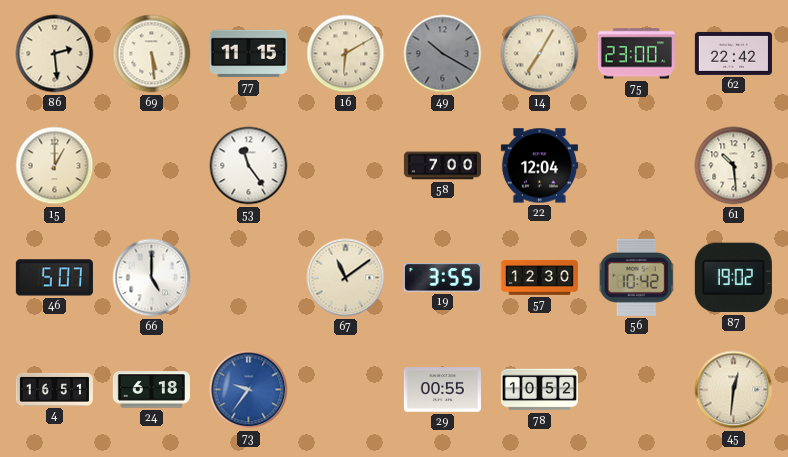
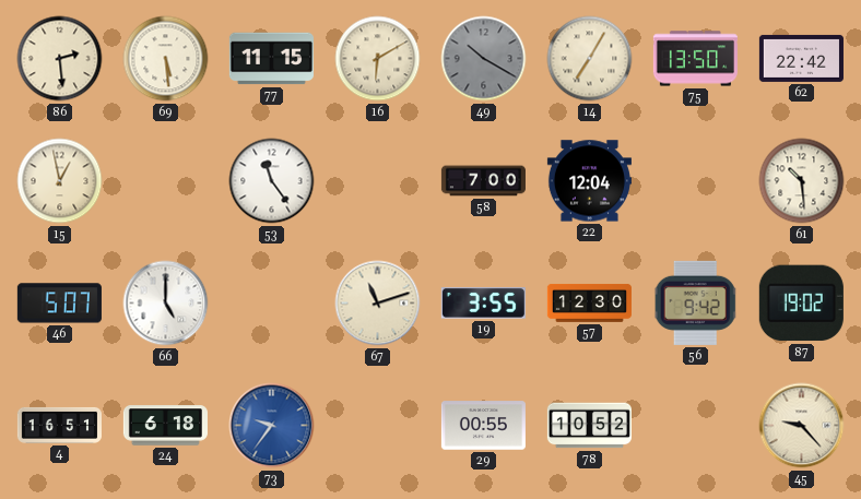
75: 23:00 -> 13:50 (695, 59)
15: 1:00 -> 12:58 (60, 181)
67: 11:09 -> 11:12 (378, 304)
56: 10:42 -> 9:42 (696, 302)
45: 12:31 -> 9:23 (802, 426)
